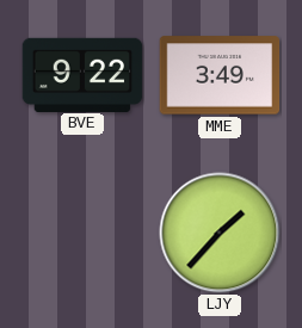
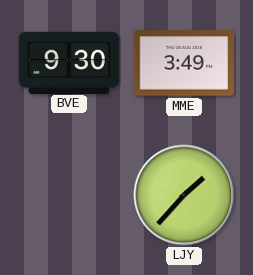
BVE: 9:22 -> 9:30 (69, 62)
